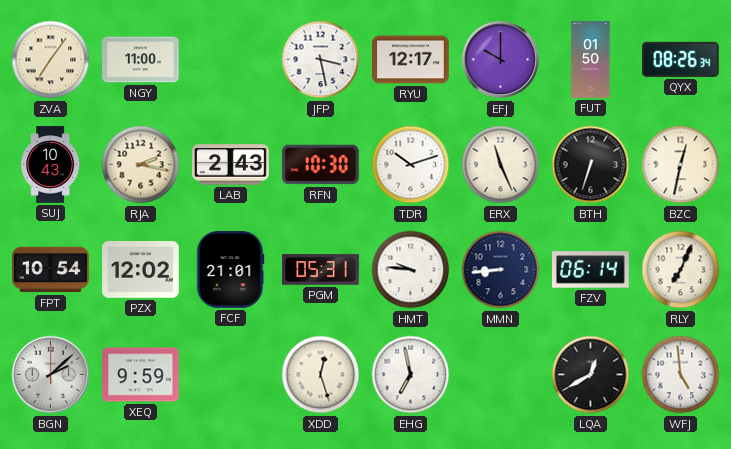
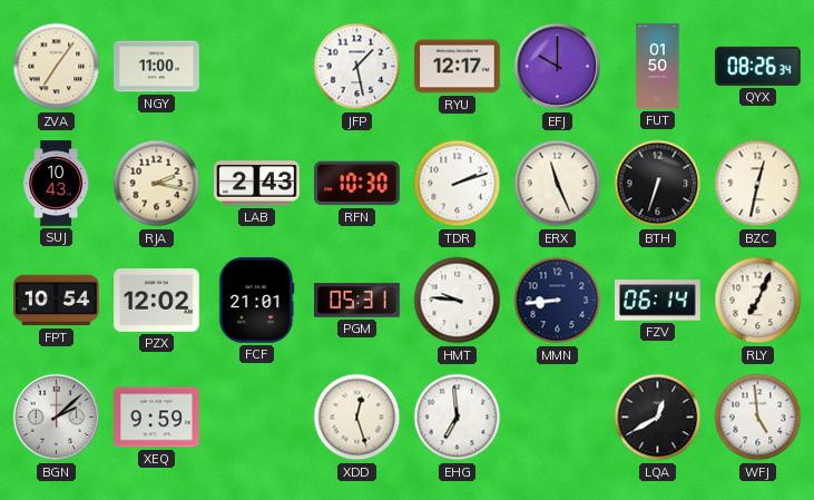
JFP: 3:28 -> 1:28 (357, 67)
TDR: 10:12 -> 2:12 (458, 184)
EHG: 6:58 -> 6:59 (458, 418)
